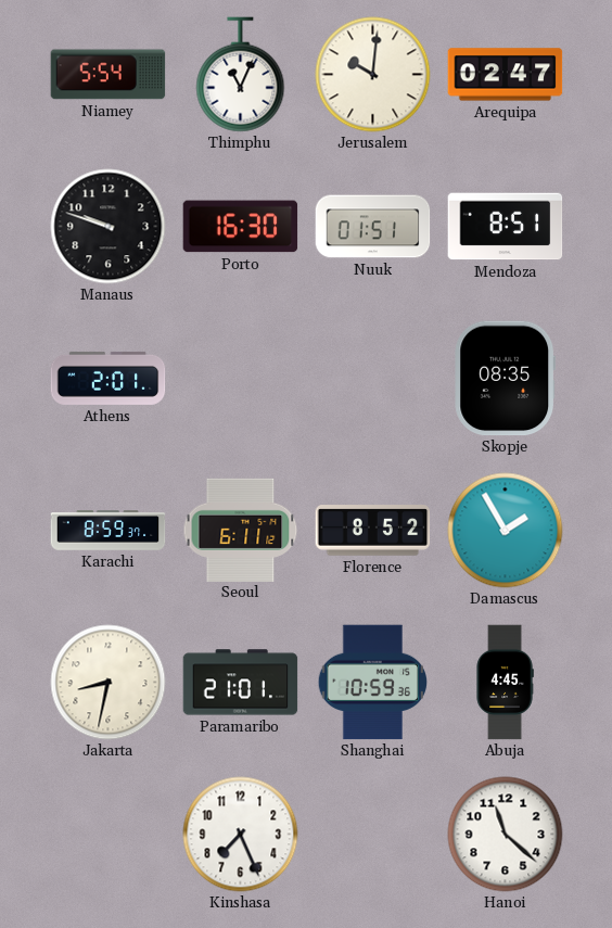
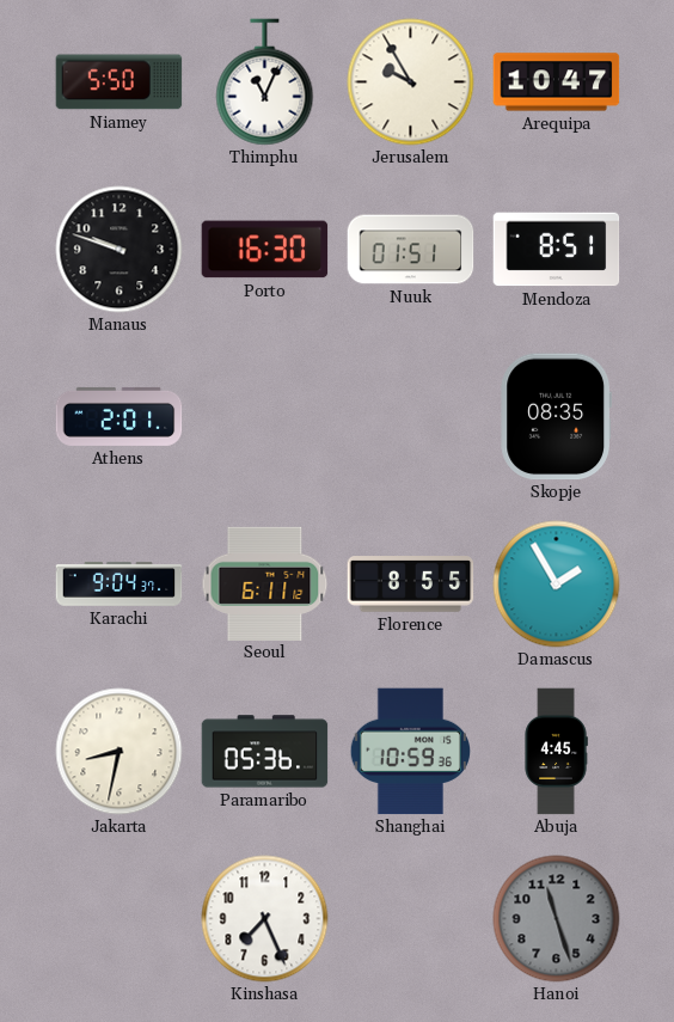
Niamey: 5:54 -> 5:50 (120, 82)
Jerusalem: 10:01 -> 9:55 (411, 82)
Arequipa: 02:47 -> 10:47 (557, 82)
Karachi: 8:59 -> 9:04 (120, 585)
Florence: 8:52 -> 8:55 (411, 585)
Paramaribo: 21:01 -> 05:36 (265, 752)
Hanoi: 11:22 -> 11:27 (557, 919)
Hanoi dial: white -> grey (557, 919)
